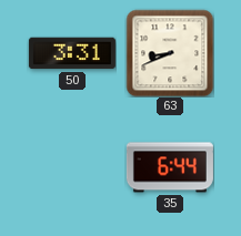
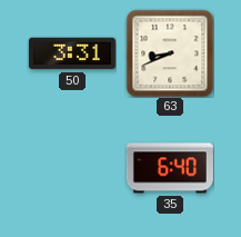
35: 6:44 -> 6:40 (170, 168)
